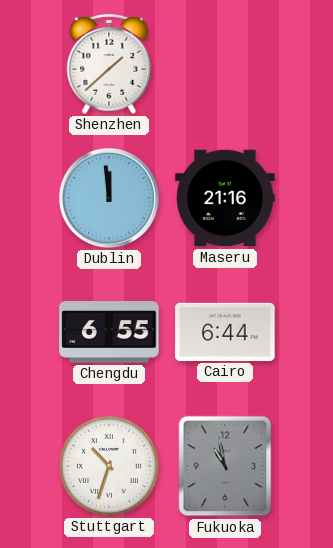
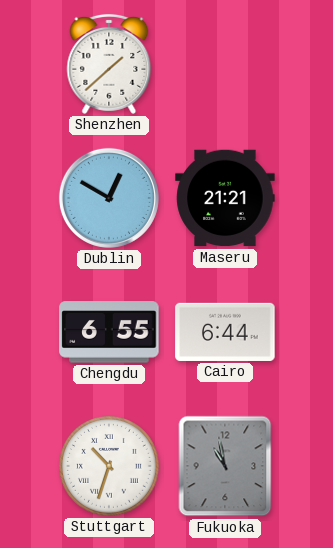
Dublin: 11:59 -> 12:50 (109, 198)
Maseru: 21:16 -> 21:21 (225, 198)
